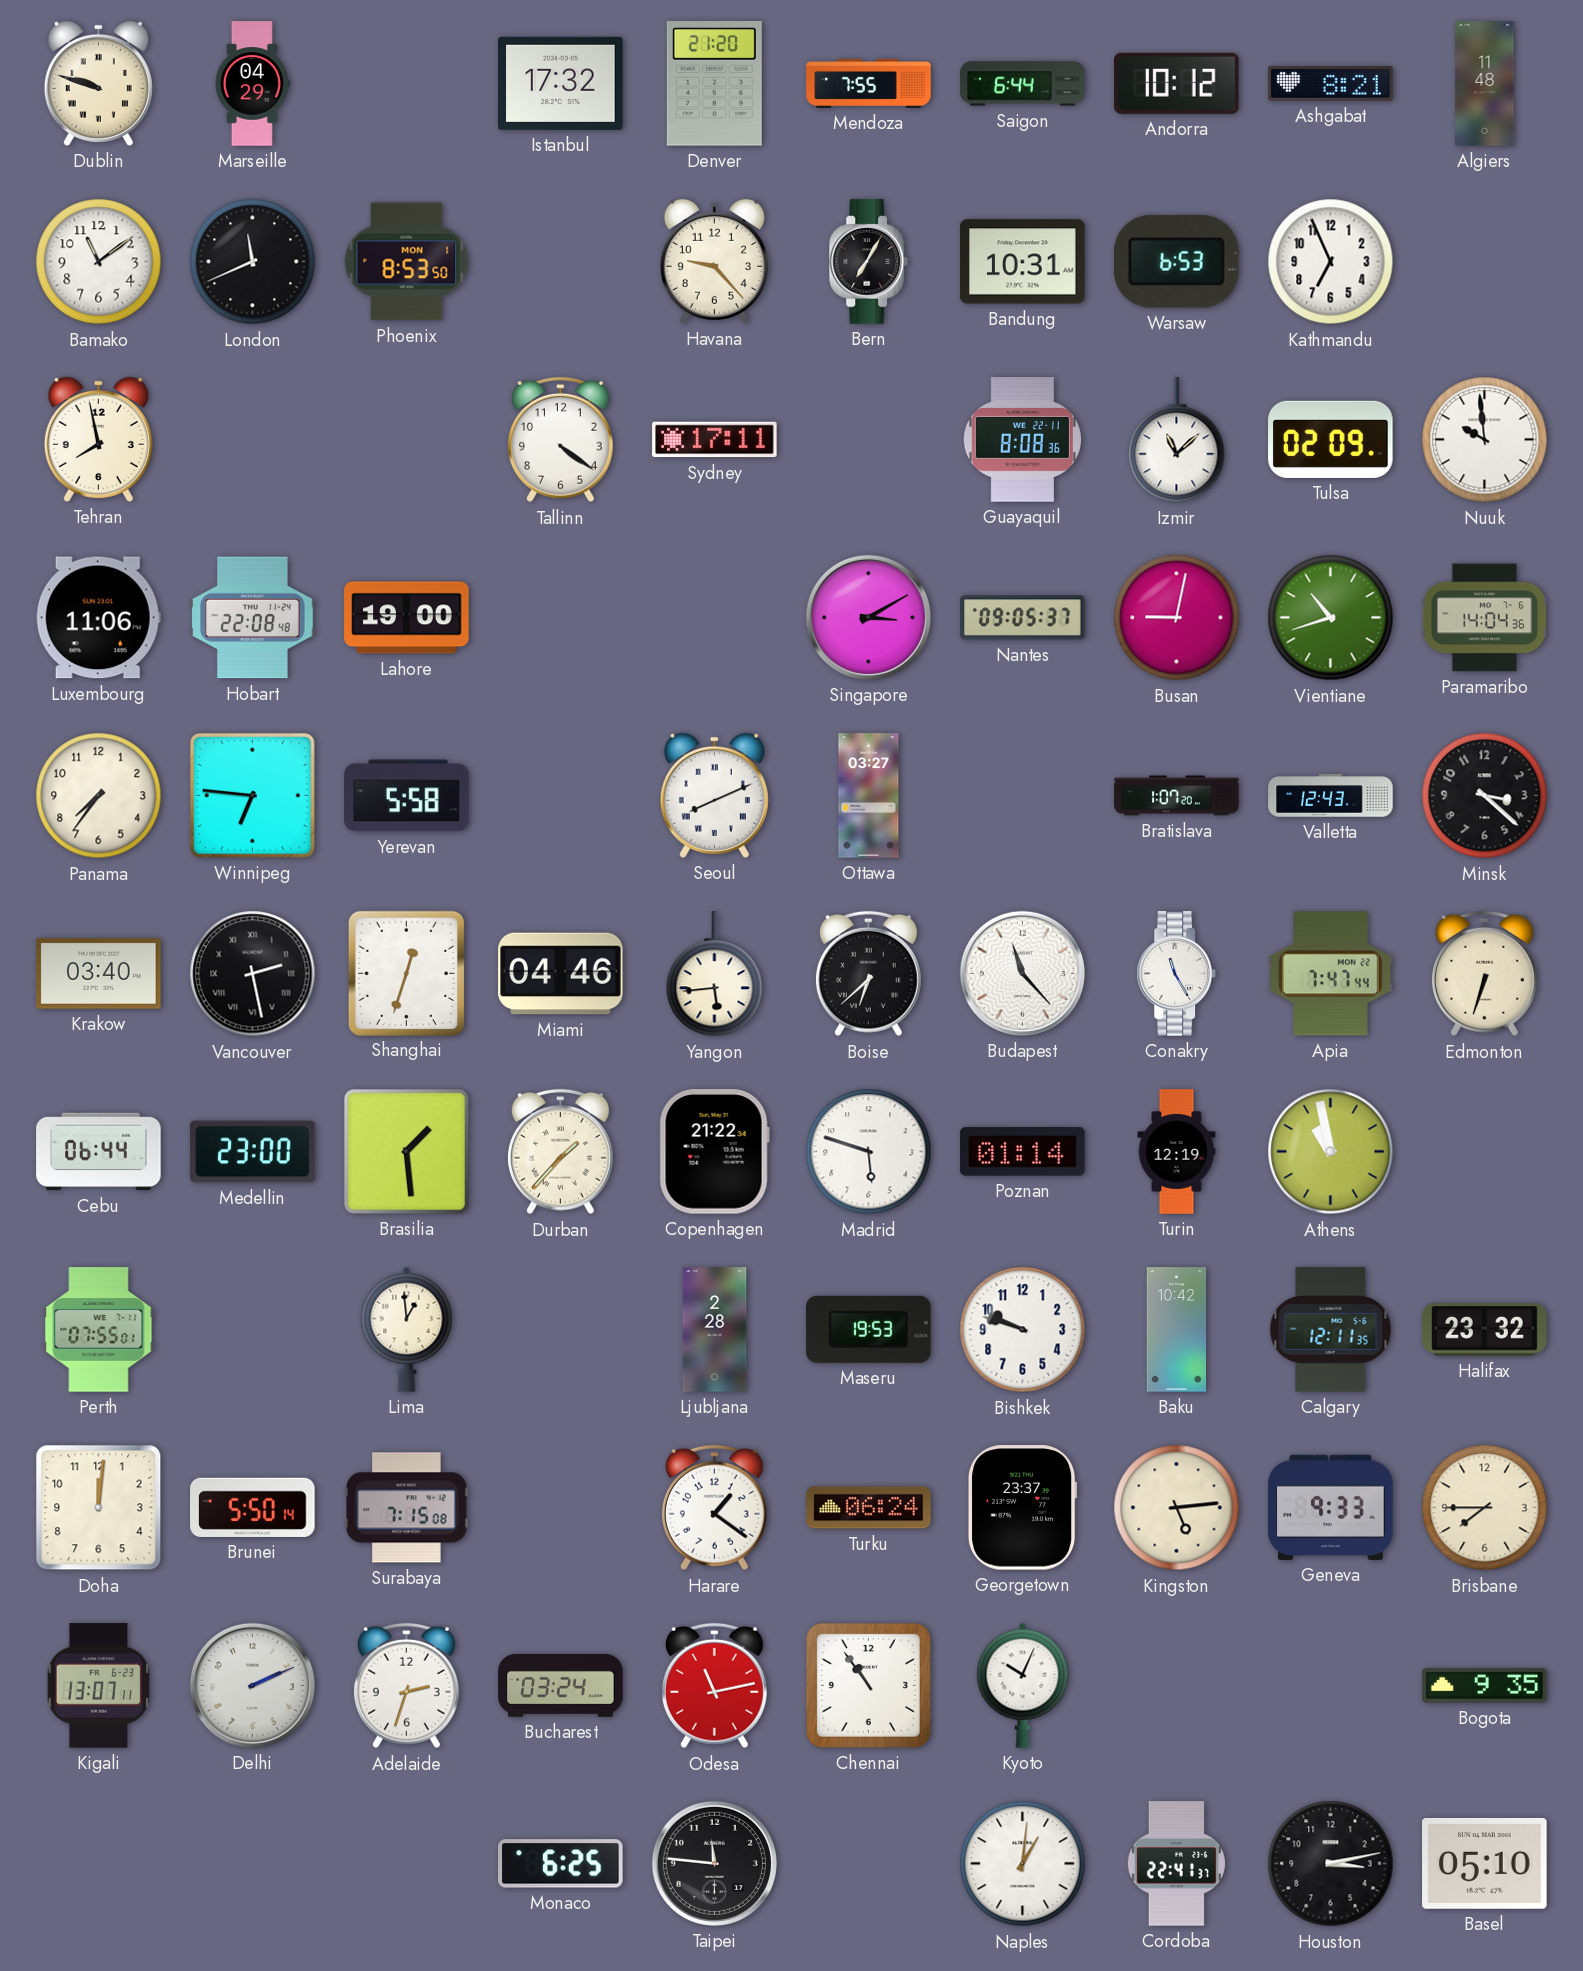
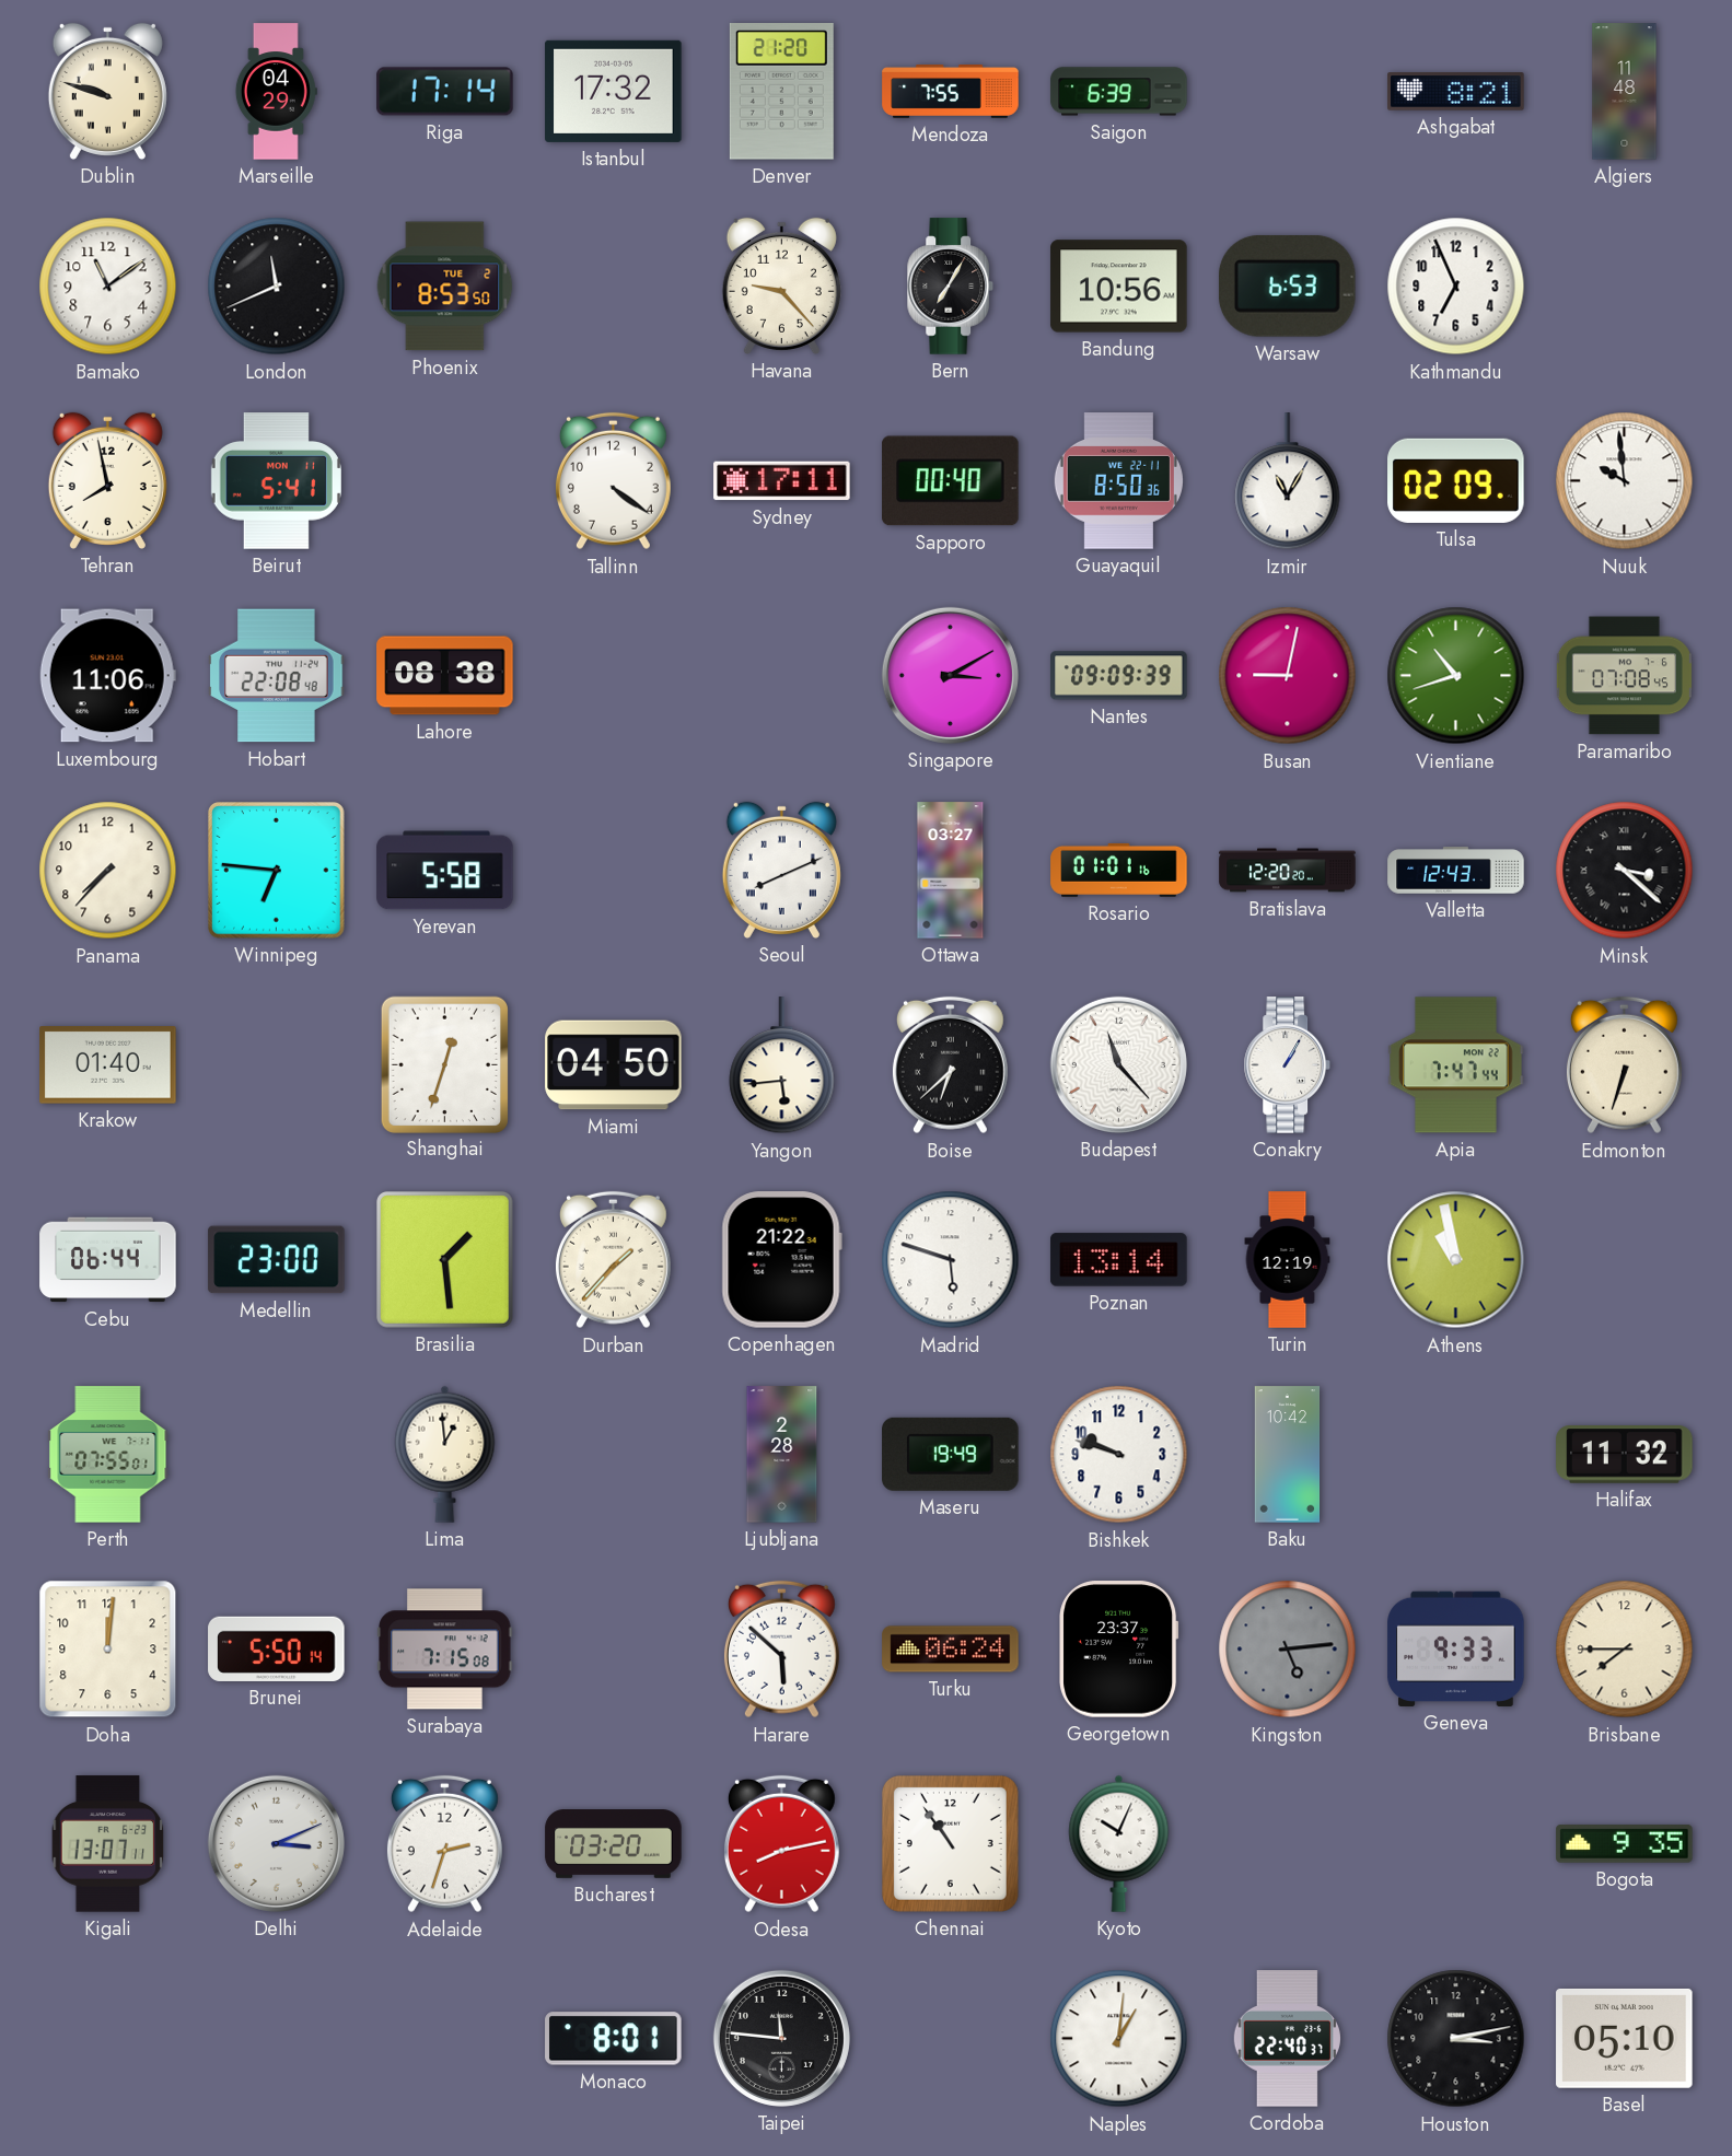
Riga: none -> 17:14 (445, 92)
Saigon: 6:44 -> 6:39 (1119, 92)
Andorra: 10:12 -> none (1177, 83)
Phoenix date: MON 1 -> TUE 2 (445, 287)
Bandung: 10:31 -> 10:56 (1119, 287)
Beirut: none -> 5:41 (276, 481)
Sapporo: none -> 00:40 (951, 481)
Guayaquil: 8:08 -> 8:50 (1118, 481)
Izmir: 11:08 -> 11:05 (1288, 481)
Lahore: 19:00 -> 08:38 (445, 676)
Nantes: 09:05 -> 09:09 (1119, 676)
Paramaribo: 14:04 -> 07:08 (1624, 676)
Panama: 7:36 -> 7:37 (108, 871)
Rosario: none -> 01:01 (1119, 870)
Bratislava: 1:07 -> 12:20 (1288, 871)
Minsk numerals: Arabic -> Roman (1625, 871)
Krakow: 03:40 -> 01:40 (108, 1065)
Vancouver: 2:28 -> none (253, 974)
Miami: 04:46 -> 04:50 (614, 1065)
Conakry: 11:25 -> 1:05 (1288, 1065)
Poznan: 01:14 -> 13:14 (1119, 1260)
Maseru: 19:53 -> 19:49 (951, 1454)
Calgary: 12:11 -> none (1331, 1330)
Halifax: 23:32 -> 11:32 (1625, 1455)
Harare: 1:21 -> 5:52 (781, 1650)
Kingston dial: cream -> grey (1288, 1650)
Delhi: 2:11 -> 3:11 (276, 1843)
Bucharest: 03:24 -> 03:20 (614, 1844)
Odesa: 11:13 -> 8:13 (781, 1844)
Monaco: 6:25 -> 8:01 (614, 2039)
Cordoba: 22:41 -> 22:40 (1287, 2039)
